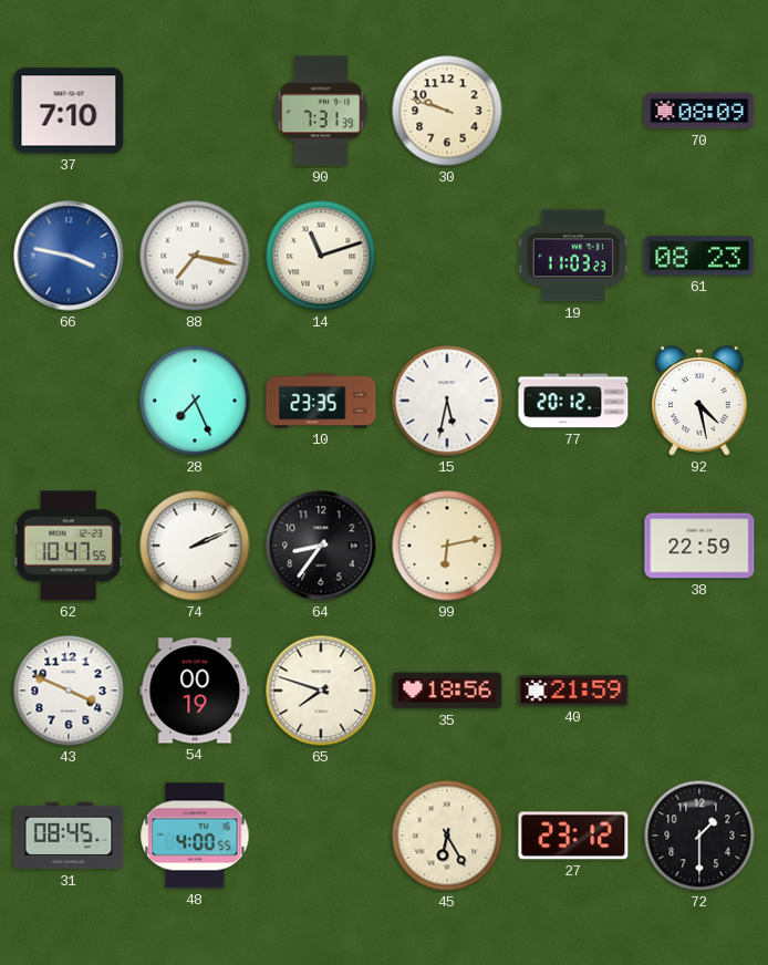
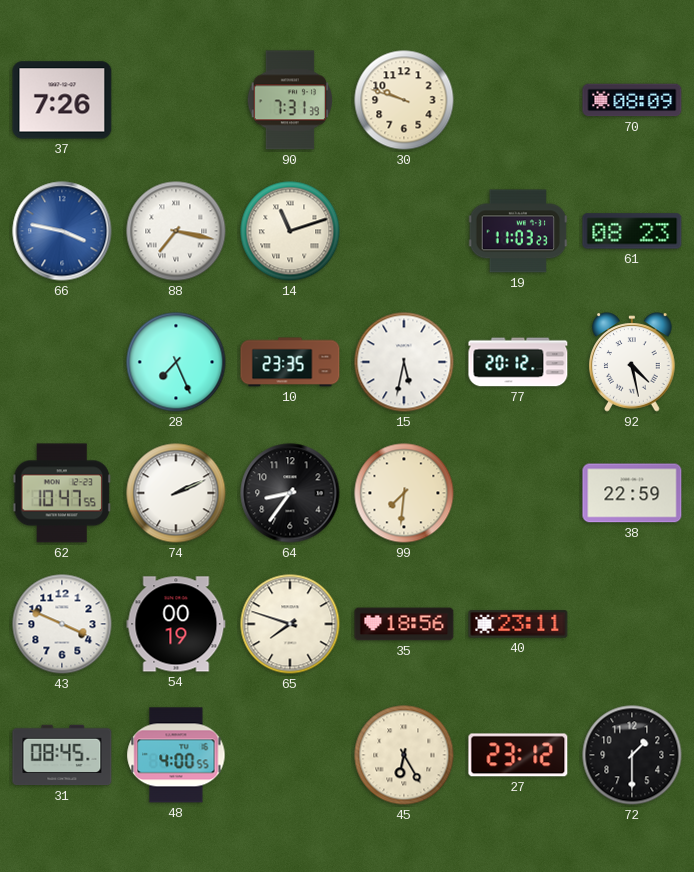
37: 7:10 -> 7:26 (62, 100)
99: 6:13 -> 7:31 (404, 493)
40: 21:59 -> 23:11 (518, 624)
